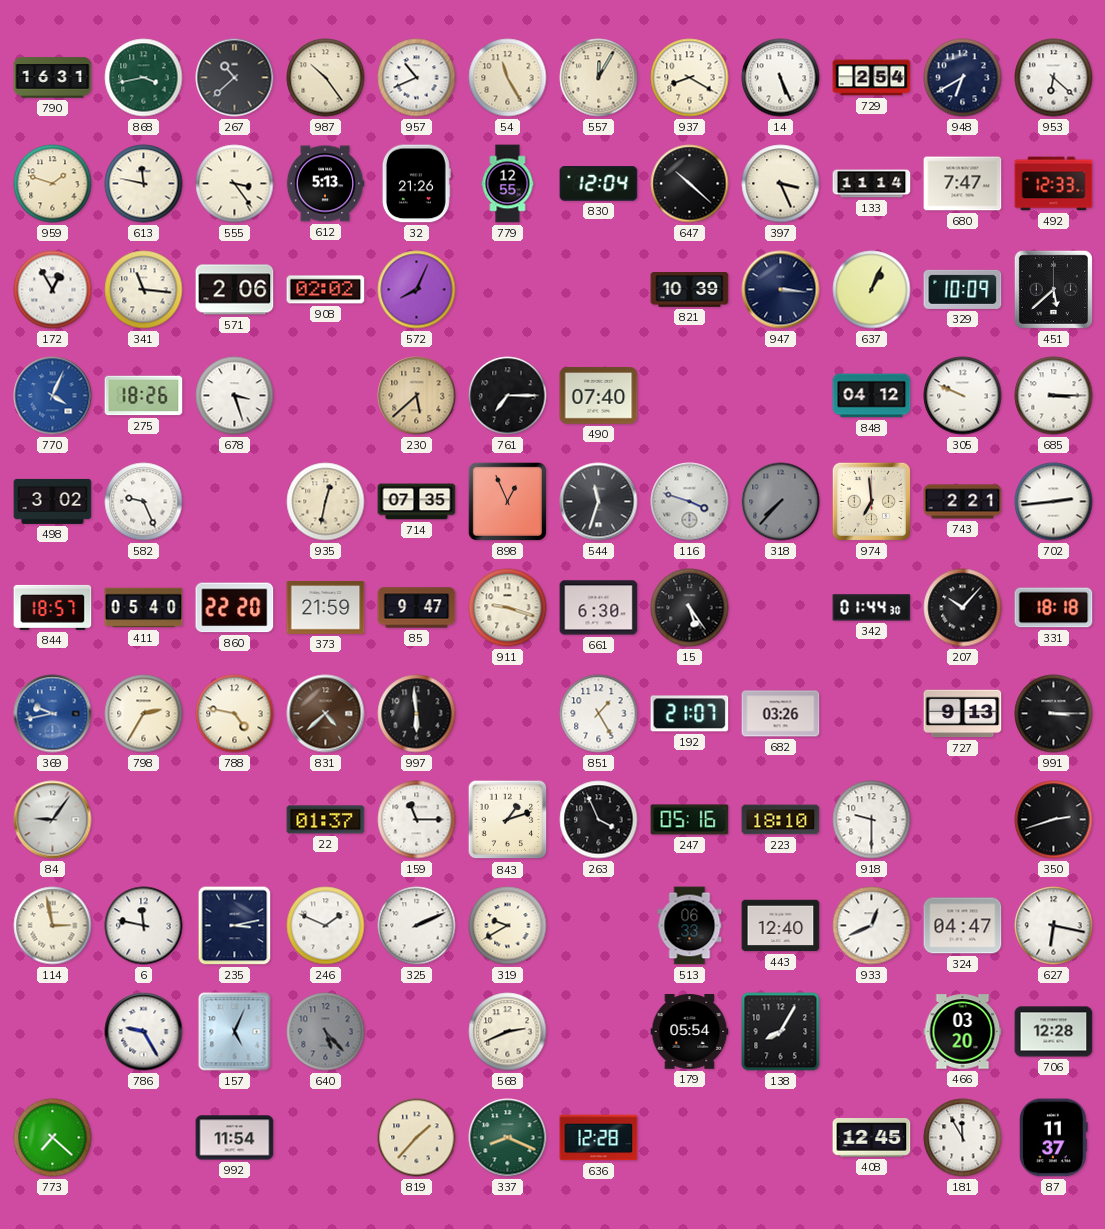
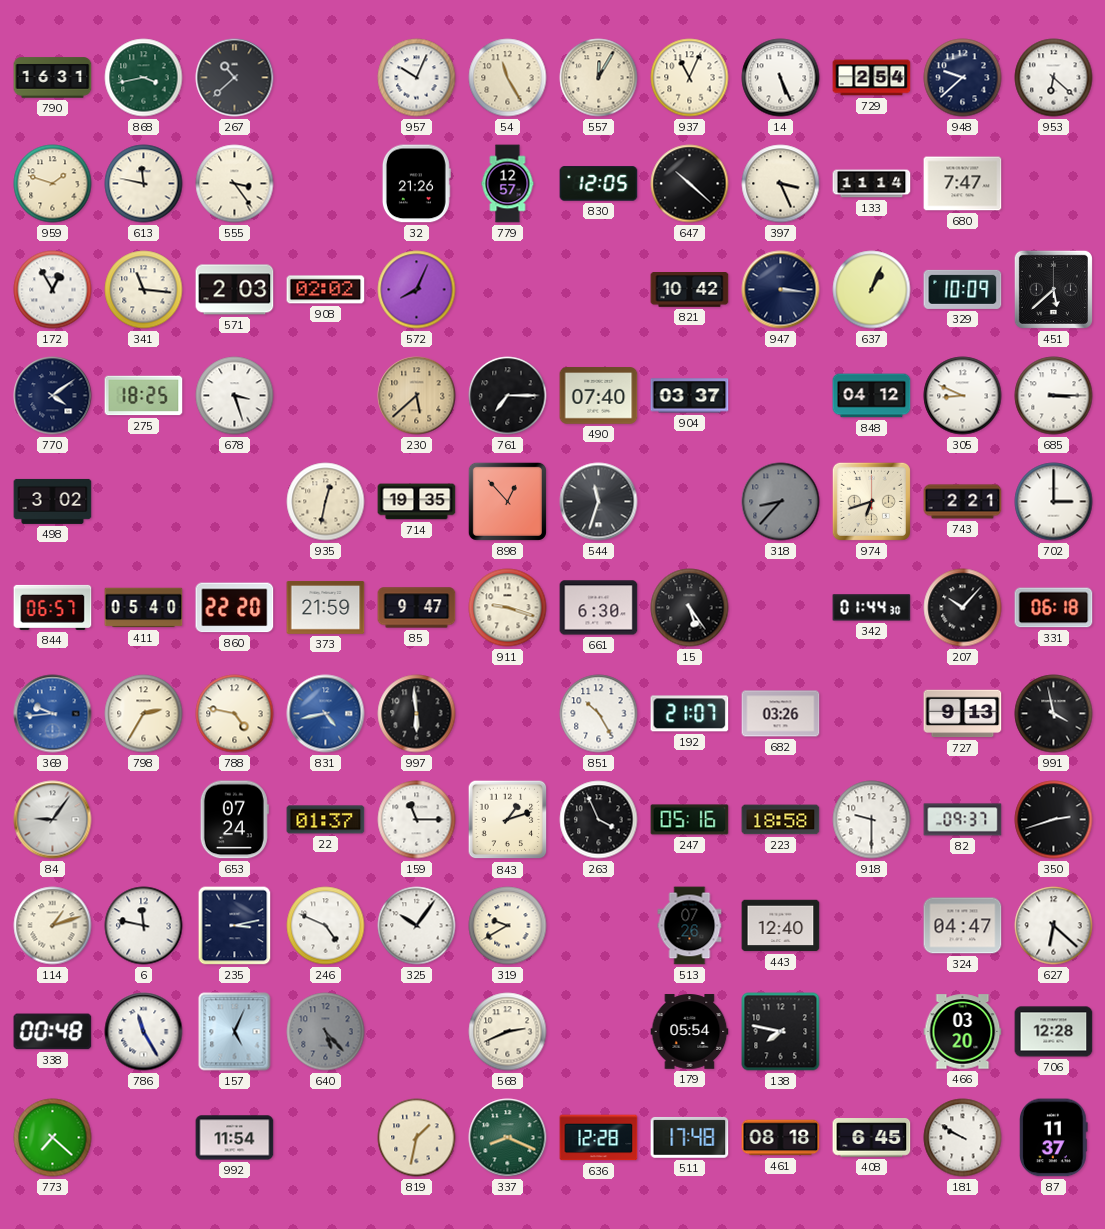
987: 10:24 -> none (326, 78)
957: 10:41 -> 10:04 (417, 78)
937: 8:20 -> 11:04 (690, 78)
948: 6:40 -> 9:38 (963, 78)
612: 5:13 -> none (325, 184)
779: 12:55 -> 12:57 (508, 184)
830: 12:04 -> 12:05 (599, 184)
492: 12:33 -> none (1054, 184)
571: 2:06 -> 2:03 (235, 290)
821: 10:39 -> 10:42 (690, 290)
770: 4:04 -> 4:09 (53, 396)
770 dial: blue -> navy (53, 396)
275: 18:26 -> 18:25 (144, 396)
904: none -> 03:37 (690, 396)
305: 9:49 -> 8:49 (963, 396)
582: 9:26 -> none (144, 502)
714: 07:35 -> 19:35 (417, 502)
898: 12:56 -> 12:53 (507, 501)
116: 3:48 -> none (690, 502)
318: 7:37 -> 8:37 (781, 502)
974: 6:59 -> 6:42 (871, 501)
702: 2:44 -> 3:00 (1054, 502)
844: 18:57 -> 06:57 (53, 607)
331: 18:18 -> 06:18 (1054, 608)
369: 9:43 -> 9:44 (53, 714)
831: 4:38 -> 4:43 (326, 714)
831 dial: brown -> blue (326, 714)
851: 1:25 -> 10:25 (599, 714)
991: 3:15 -> 3:58 (1054, 714)
653: none -> 07:24 (234, 820)
223: 18:10 -> 18:58 (781, 820)
82: none -> 09:37 (963, 820)
114: 2:58 -> 1:12 (53, 926)
246: 1:49 -> 4:49 (326, 926)
325: 2:11 -> 10:06 (417, 926)
513: 06:33 -> 07:26 (690, 926)
933: 12:41 -> none (872, 926)
627: 6:17 -> 6:22 (1054, 926)
338: none -> 00:48 (53, 1032)
786: 9:25 -> 11:25 (144, 1032)
138: 8:05 -> 7:47 (781, 1032)
819: 1:37 -> 1:32 (417, 1138)
511: none -> 17:48 (690, 1137)
461: none -> 08:18 (781, 1138)
408: 12:45 -> 6:45 (872, 1138)
181: 11:55 -> 9:50 (963, 1138)
